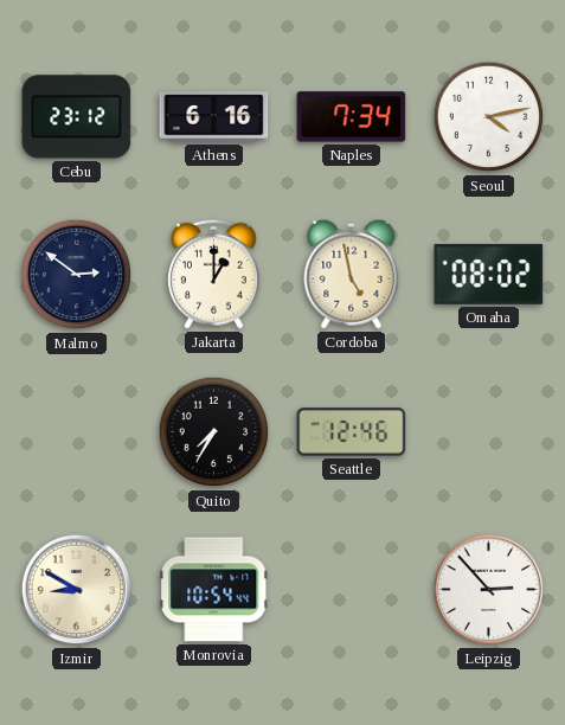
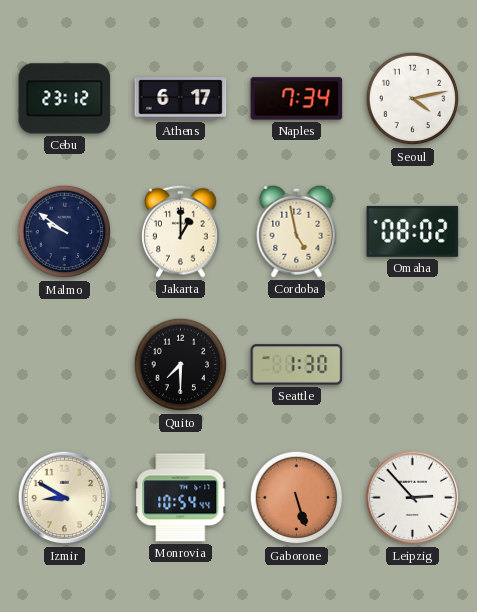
Athens: 6:16 -> 6:17 (181, 99)
Malmo: 2:51 -> 9:51 (65, 232)
Quito: 7:35 -> 7:30 (181, 365)
Seattle: 12:46 -> 1:30 (297, 365)
Gaborone: none -> 5:27 (297, 498)
